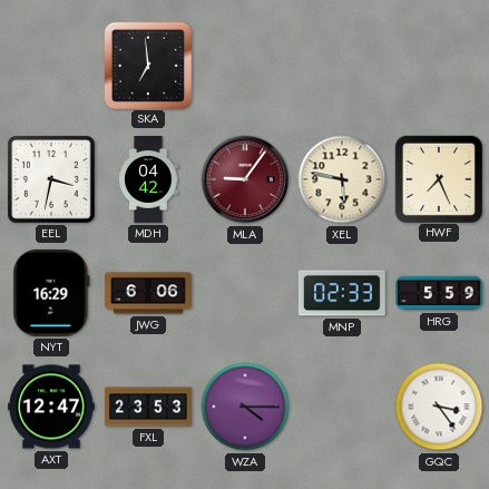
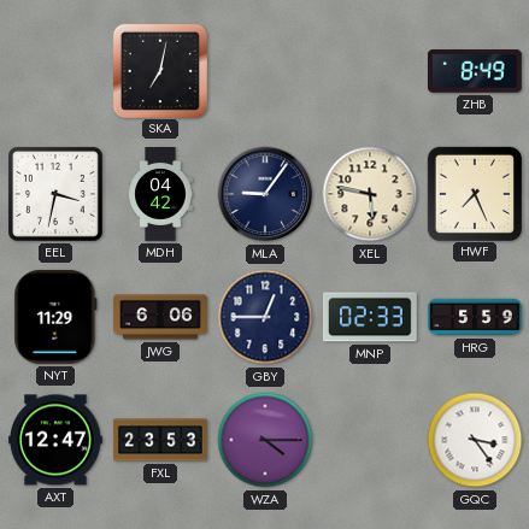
SKA: 6:59 -> 7:02 (159, 70)
ZHB: none -> 8:49 (475, 71)
MLA dial: burgundy -> navy (265, 194)
NYT: 16:29 -> 11:29 (55, 317)
GBY: none -> 12:45 (265, 317)
